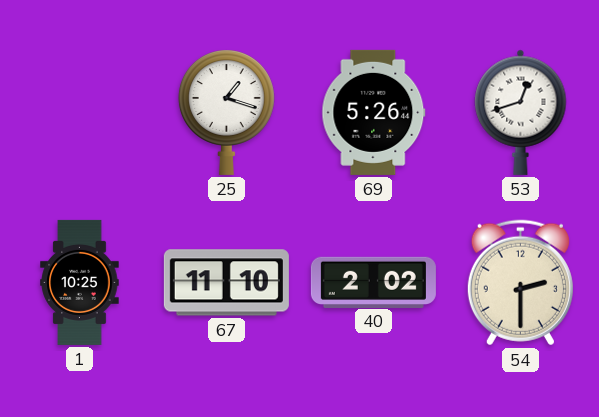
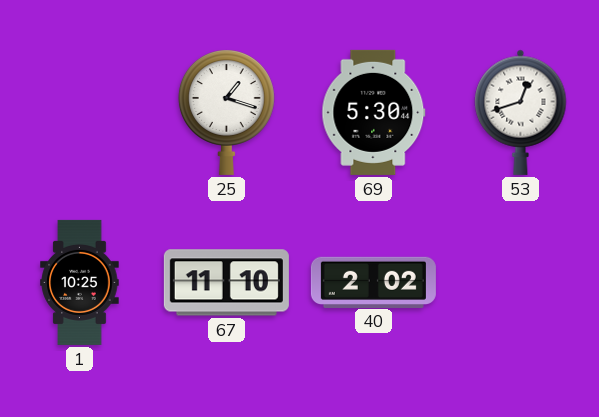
69: 5:26 -> 5:30 (374, 112)
54: 2:30 -> none (520, 283)
